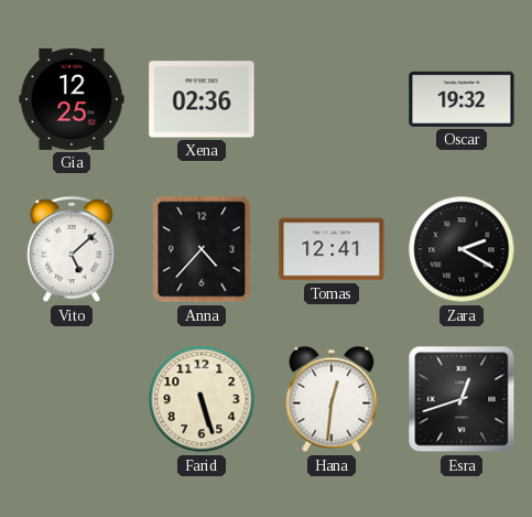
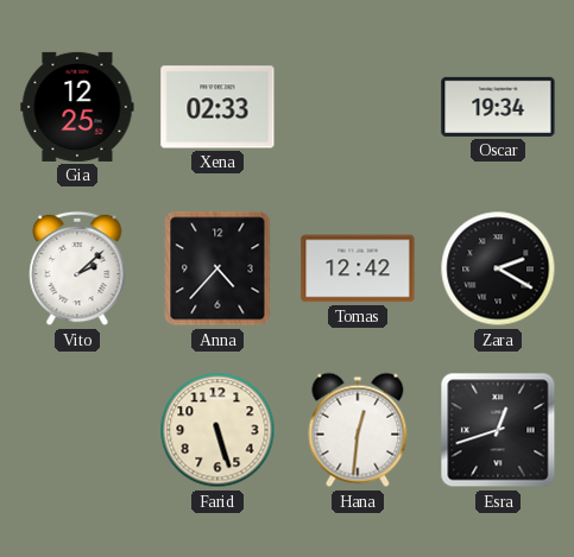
Xena: 02:36 -> 02:33 (217, 107)
Oscar: 19:32 -> 19:34 (498, 107)
Vito: 5:08 -> 2:08 (77, 268)
Tomas: 12:41 -> 12:42 (358, 268)
